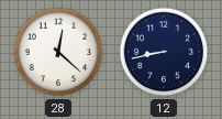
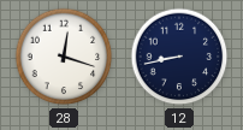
28: 12:22 -> 12:18 (64, 57)
